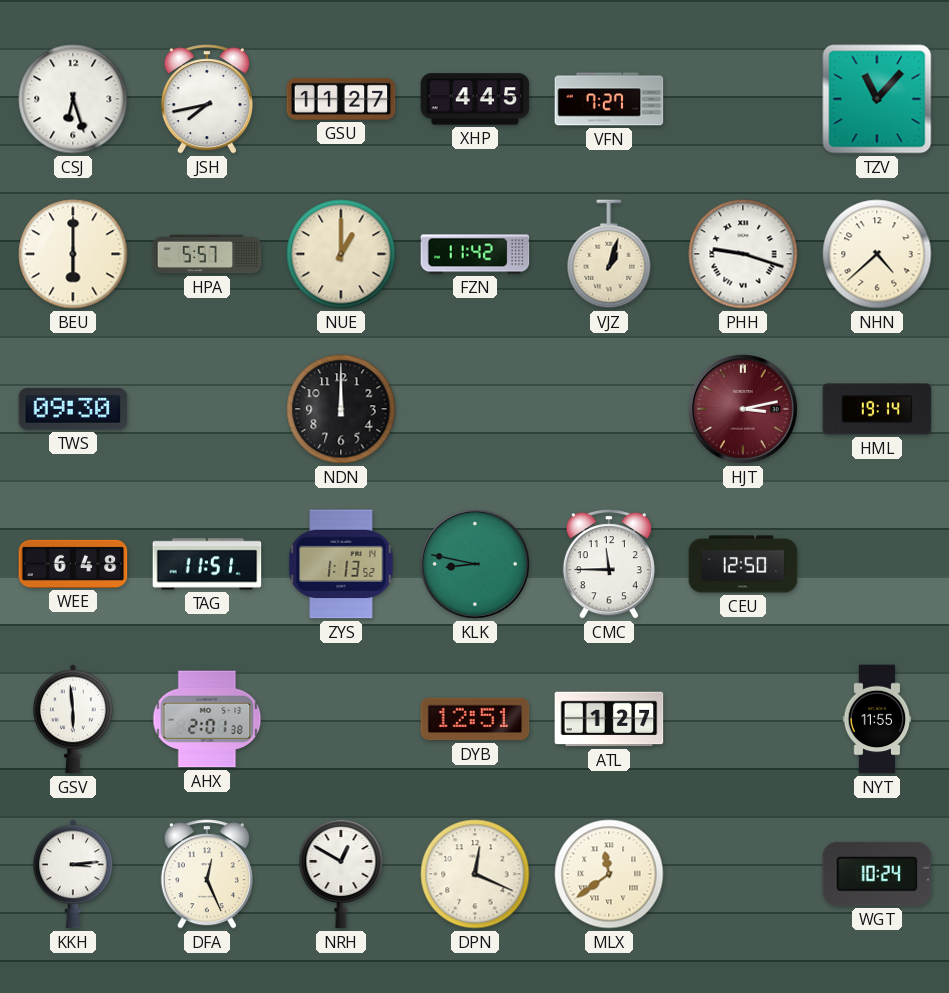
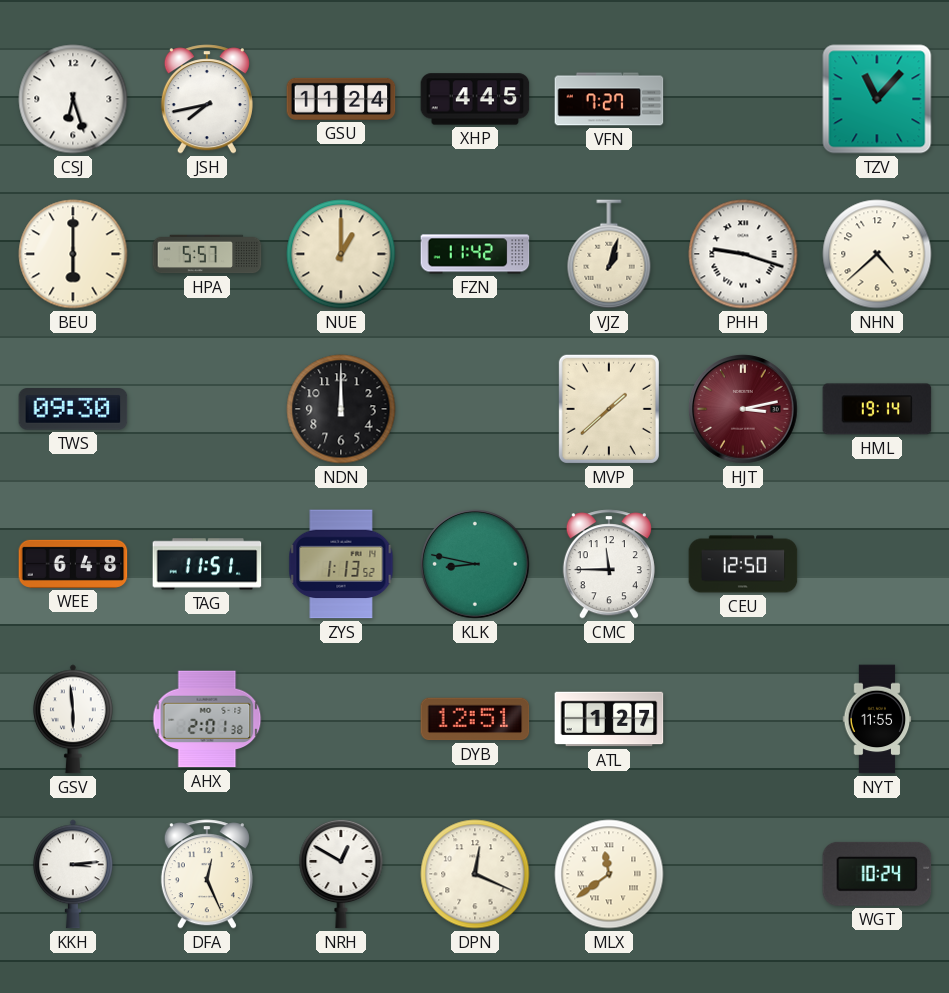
GSU: 11:27 -> 11:24 (341, 99)
MVP: none -> 1:38 (609, 409)
